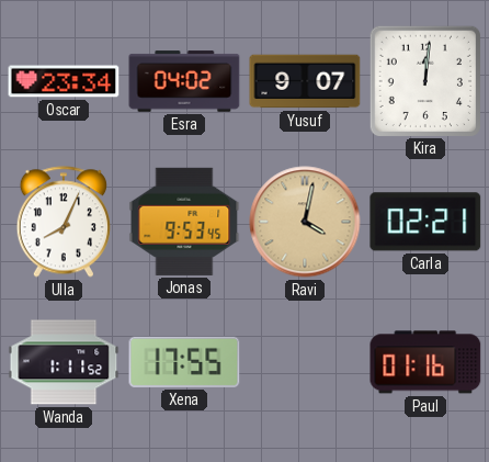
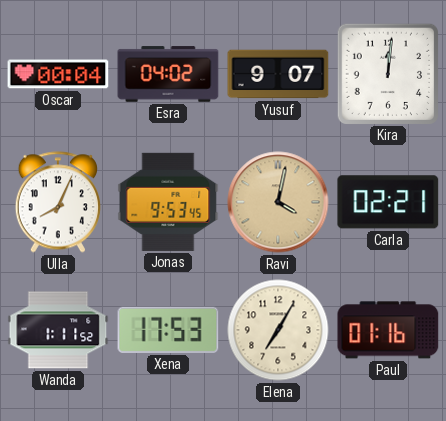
Oscar: 23:34 -> 00:04 (58, 74)
Xena: 17:55 -> 17:53 (168, 330)
Elena: none -> 7:05 (278, 330)
